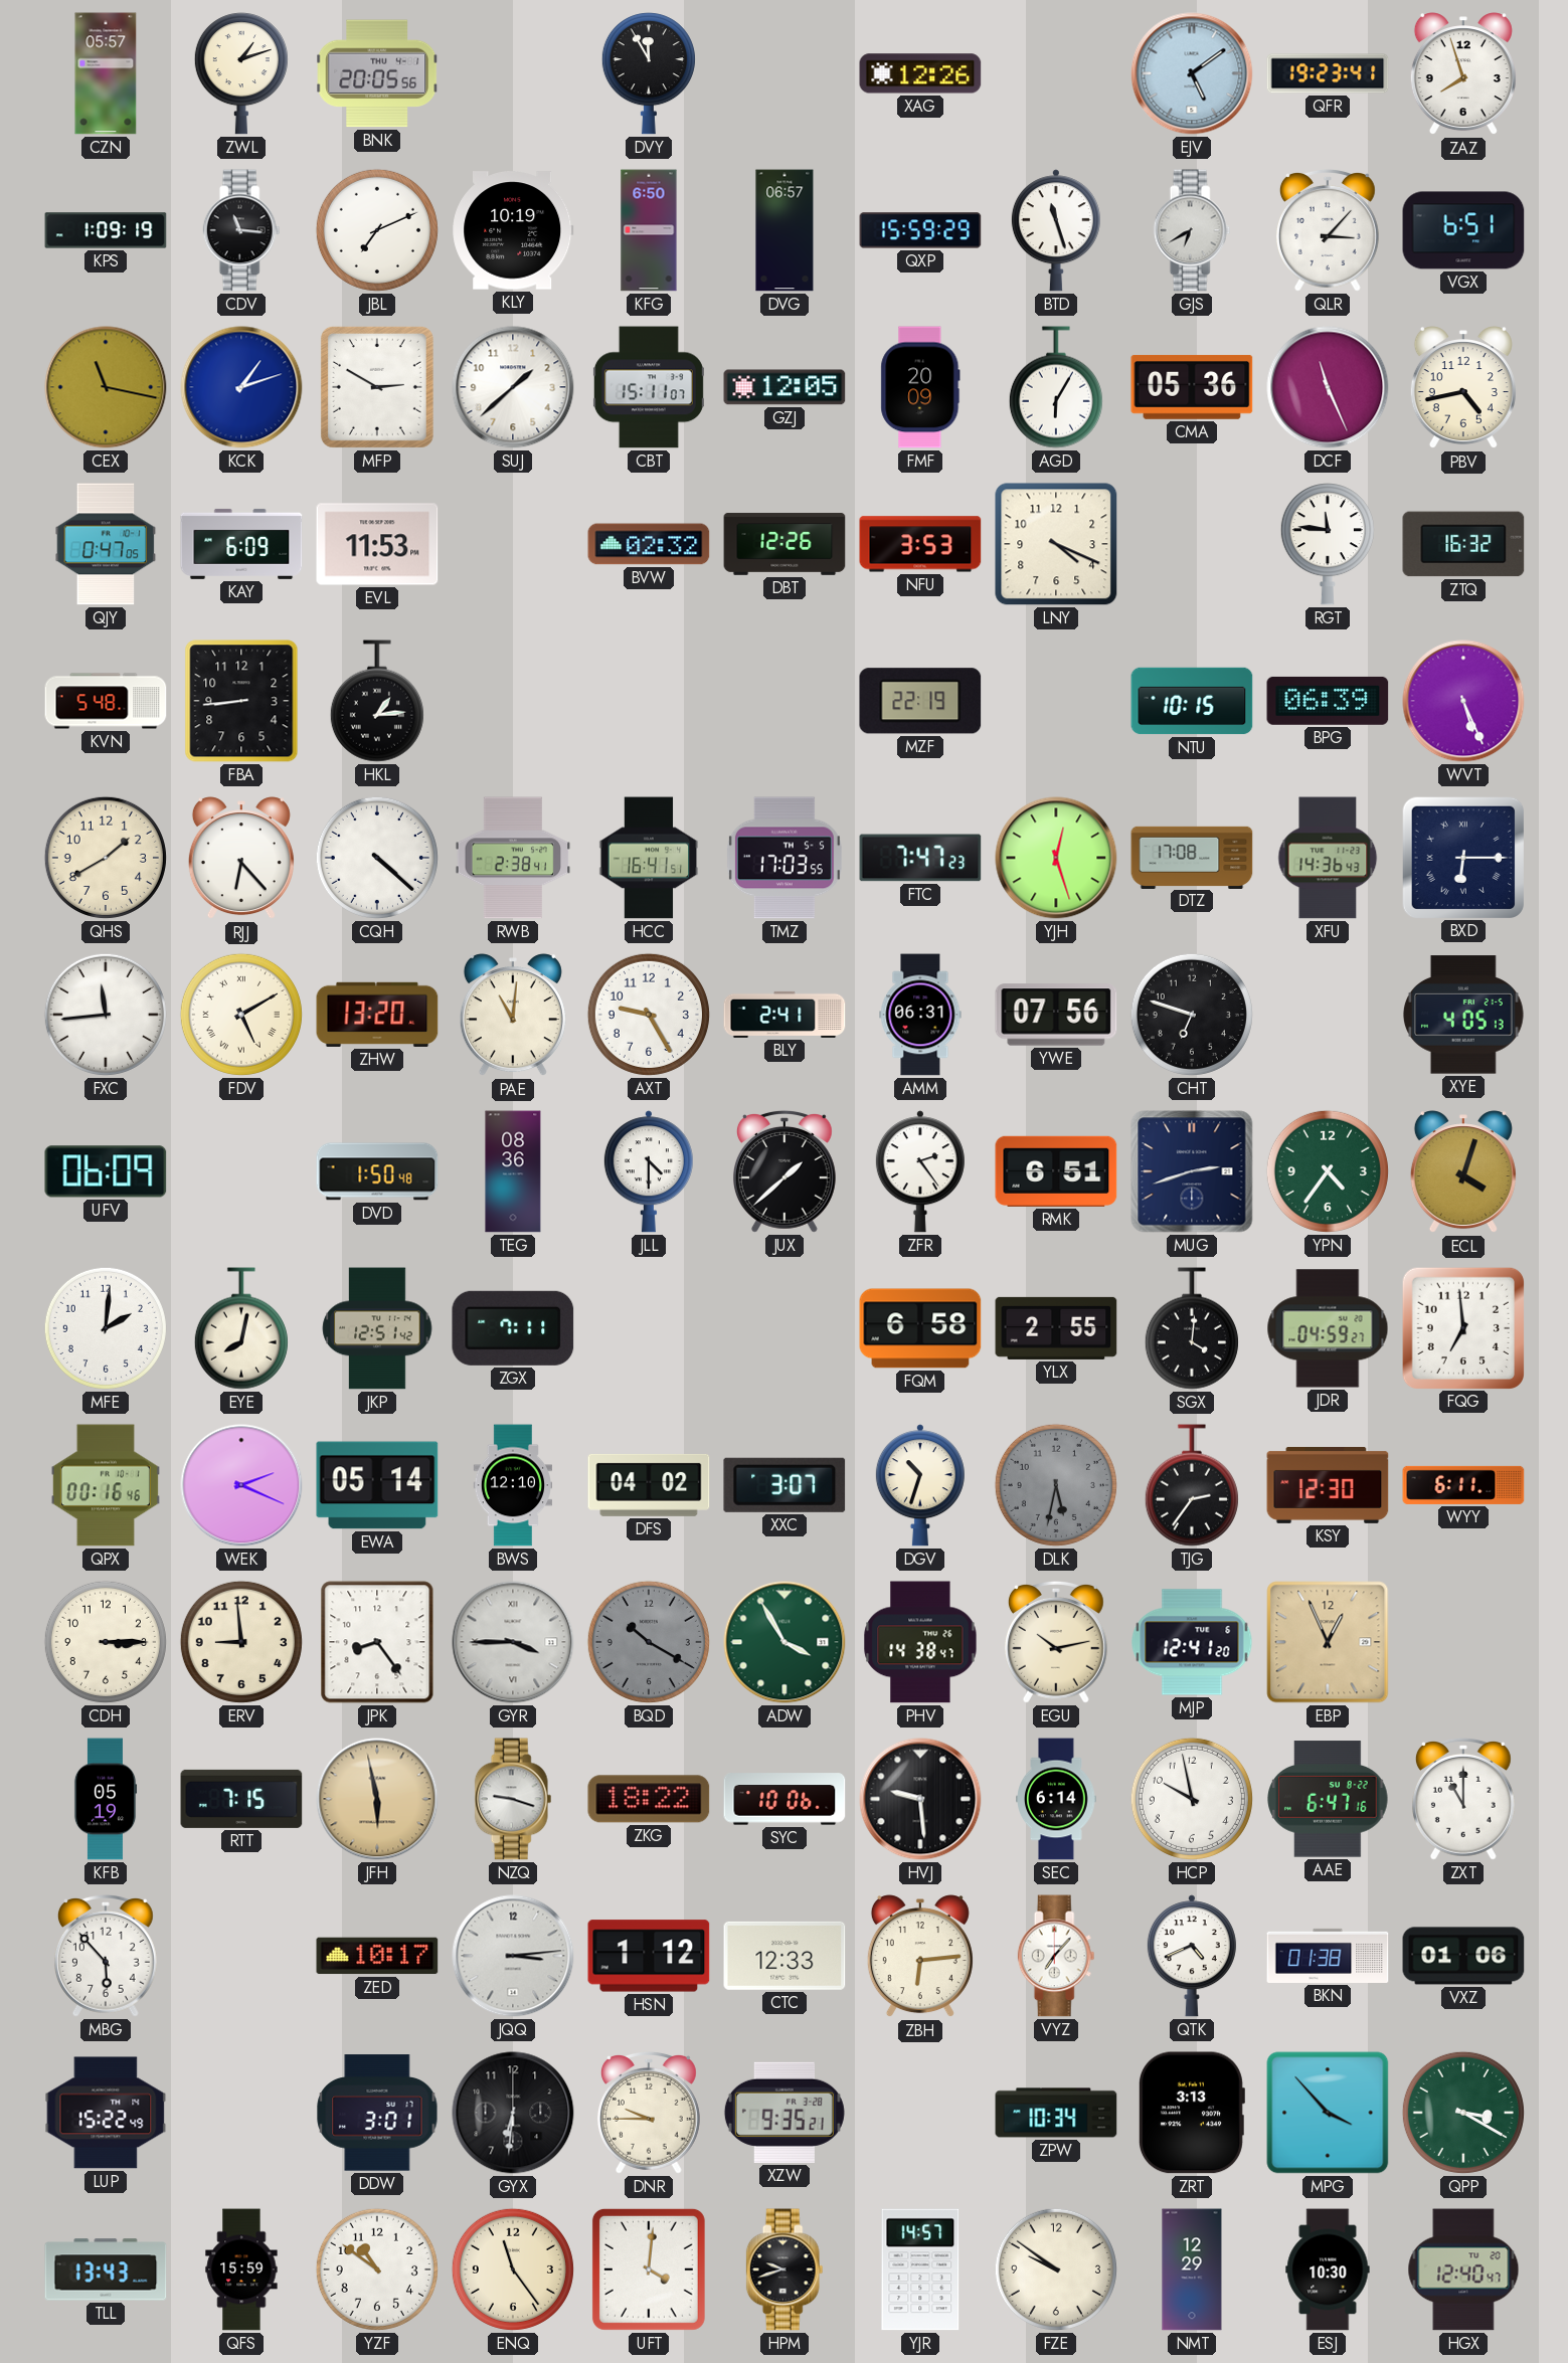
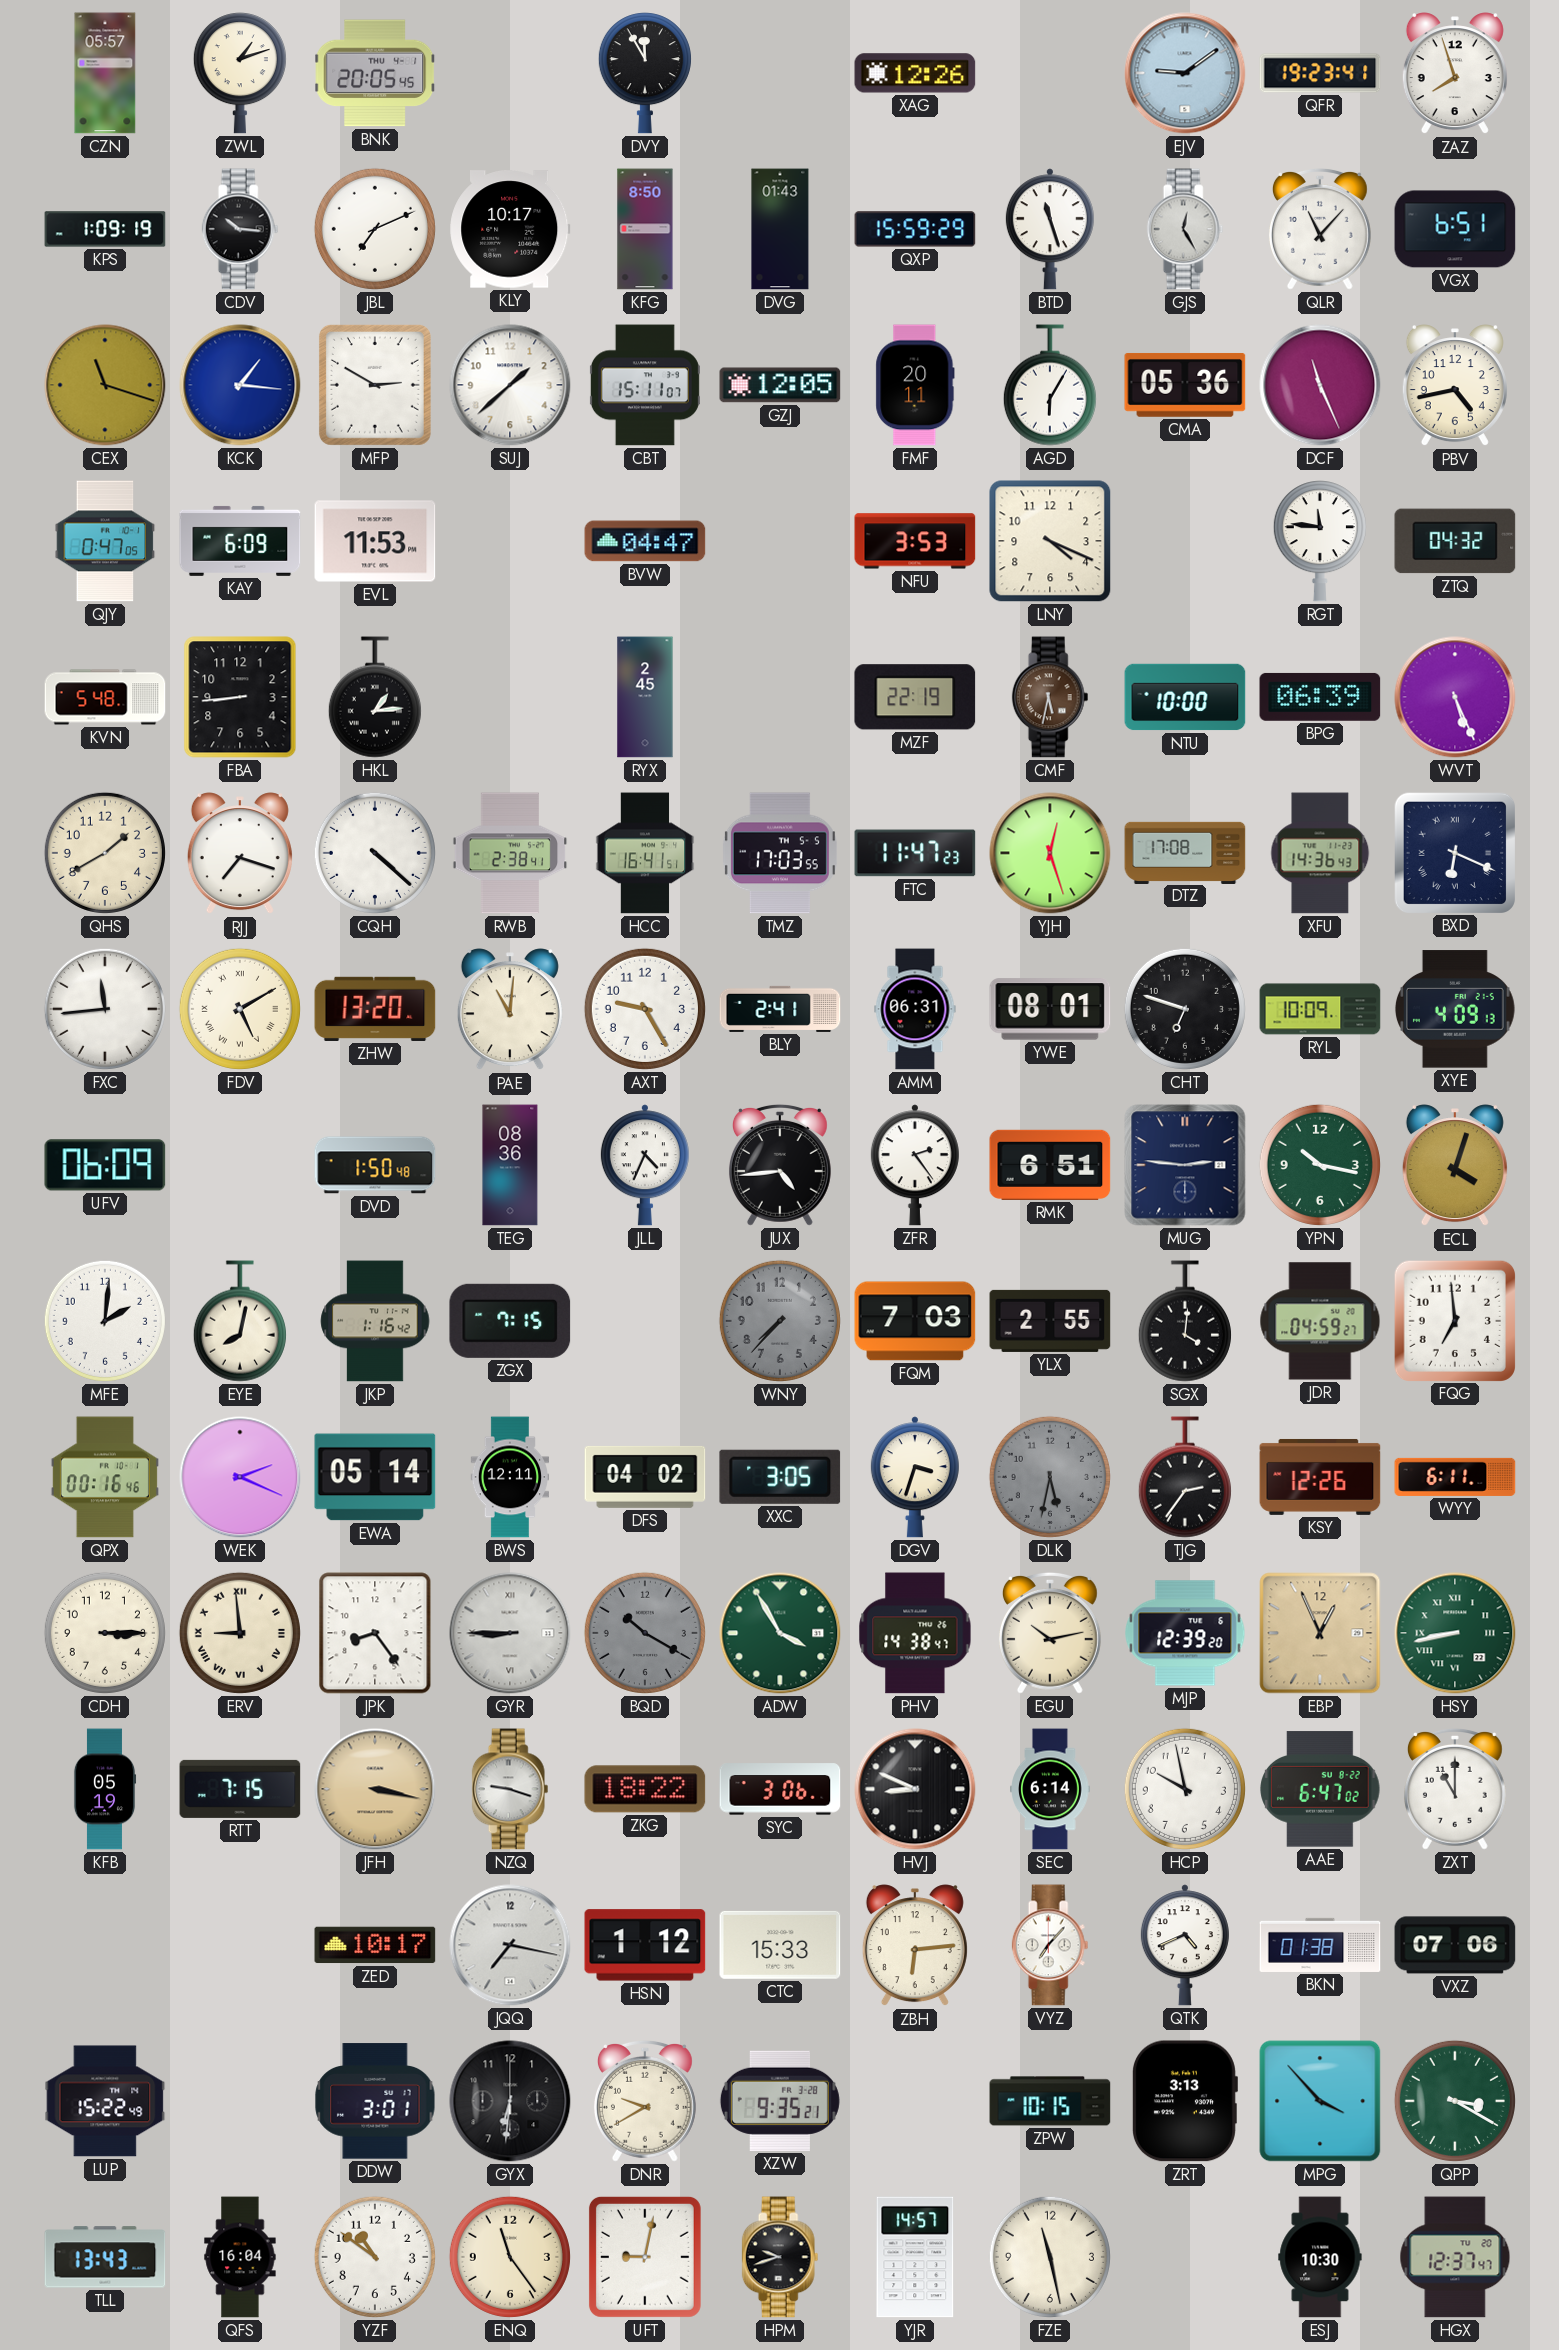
BNK: 20:05:56 -> 20:05:45 (376, 73)
EJV: 5:09 -> 9:09 (1185, 73)
CDV: 11:16 -> 10:16 (240, 229)
KLY: 10:19 -> 10:17 (510, 229)
KFG: 6:50 -> 8:50 (645, 229)
DVG: 06:57 -> 01:43 (780, 229)
GJS: 6:40 -> 12:25 (1185, 229)
QLR: 3:07 -> 11:07 (1320, 229)
CEX: 11:17 -> 11:18 (105, 385)
KCK: 1:12 -> 1:16 (240, 385)
FMF: 20:09 -> 20:11 (915, 385)
BVW: 02:32 -> 04:47 (645, 541)
DBT: 12:26 -> none (785, 544)
ZTQ: 16:32 -> 04:32 (1455, 541)
RYX: none -> 2:45 (645, 697)
CMF: none -> 5:32 (1050, 697)
NTU: 10:15 -> 10:00 (1185, 697)
RJJ: 6:23 -> 7:18 (240, 854)
FTC: 7:47 -> 11:47 (915, 853)
BXD: 6:15 -> 6:19 (1454, 852)
YWE: 07:56 -> 08:01 (1050, 1009)
RYL: none -> 10:09 (1320, 1009)
XYE: 4:05 -> 4:09 (1455, 1009)
JLL: 4:30 -> 4:34 (645, 1165)
JUX: 1:38 -> 4:44 (780, 1165)
MUG: 2:42 -> 2:46 (1185, 1165)
YPN: 4:36 -> 10:17 (1320, 1165)
JKP: 12:51 -> 1:16 (375, 1321)
ZGX: 7:11 -> 7:15 (510, 1321)
WNY: none -> 7:37 (780, 1321)
FQM: 6:58 -> 7:03 (915, 1321)
BWS: 12:10 -> 12:11 (509, 1477)
XXC: 3:07 -> 3:05 (780, 1477)
DGV: 10:33 -> 3:33 (915, 1477)
KSY: 12:30 -> 12:26 (1320, 1477)
ERV numerals: Arabic -> Roman (240, 1633)
GYR: 3:45 -> 8:45 (510, 1633)
MJP: 12:41 -> 12:39 (1185, 1633)
HSY: none -> 8:43 (1455, 1633)
JFH: 5:58 -> 3:17 (375, 1789)
SYC: 10:06 -> 3:06 (780, 1789)
HVJ: 9:29 -> 8:49 (915, 1789)
AAE: 6:47:16 -> 6:47:02 (1320, 1789)
MBG: 5:53 -> none (106, 1956)
JQQ: 3:14 -> 7:17 (510, 1945)
CTC: 12:33 -> 15:33 (780, 1945)
VXZ: 01:06 -> 07:06 (1455, 1945)
DNR: 9:45 -> 9:40 (645, 2101)
ZPW: 10:34 -> 10:15 (1050, 2101)
QFS: 15:59 -> 16:04 (240, 2257)
UFT: 4:01 -> 9:02 (645, 2257)
FZE: 9:51 -> 11:28 (1050, 2257)
NMT: 12:29 -> none (1192, 2269)
HGX: 12:40 -> 12:37 (1455, 2257)
